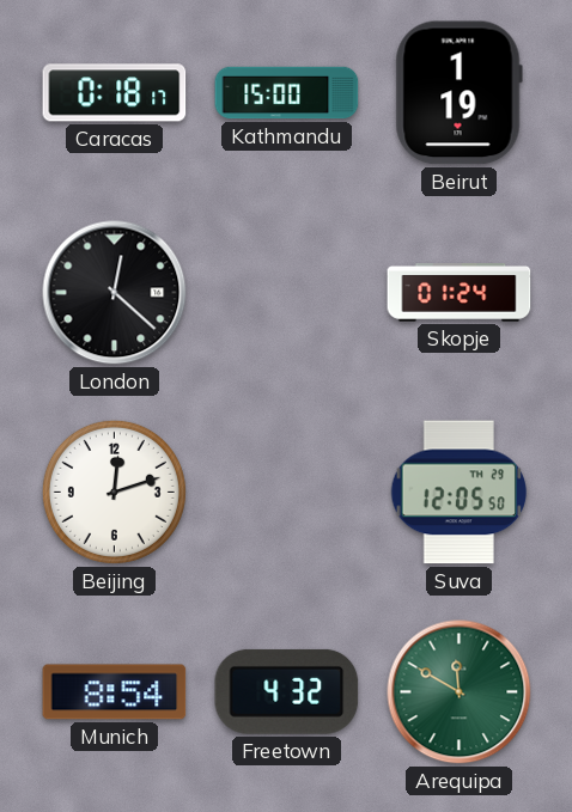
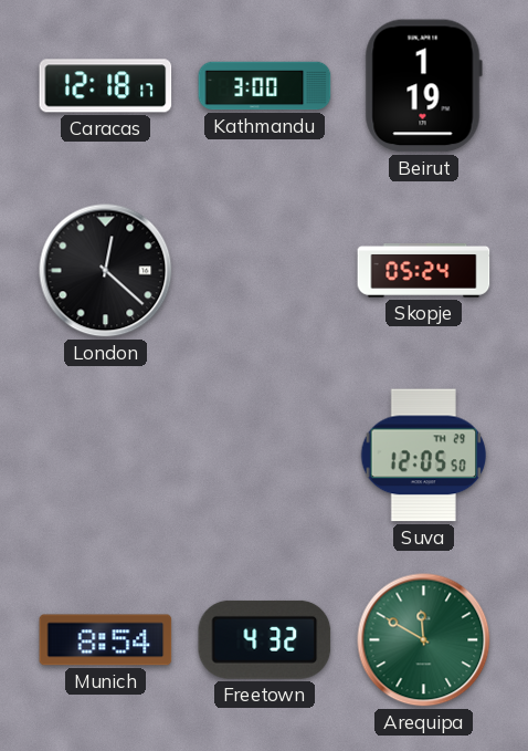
Caracas: 0:18 -> 12:18 (106, 86)
Kathmandu: 15:00 -> 3:00 (265, 86)
Skopje: 01:24 -> 05:24 (424, 271)
Beijing: 12:12 -> none (114, 492)
